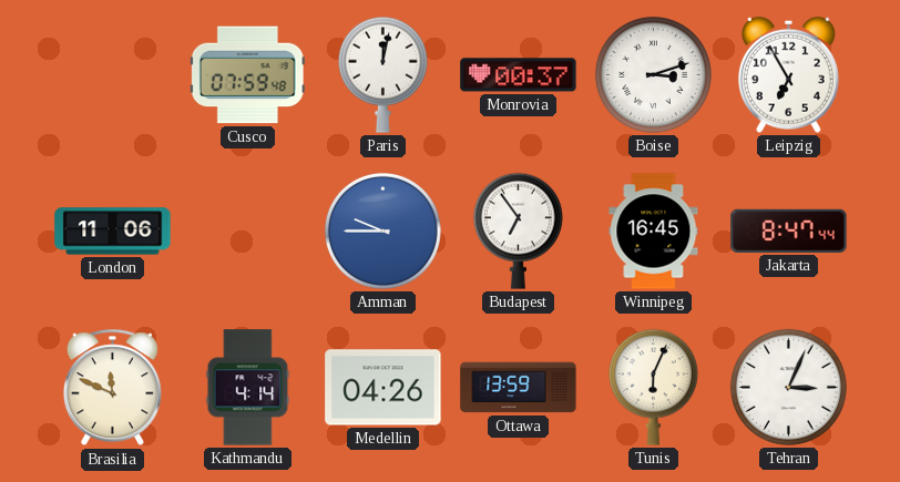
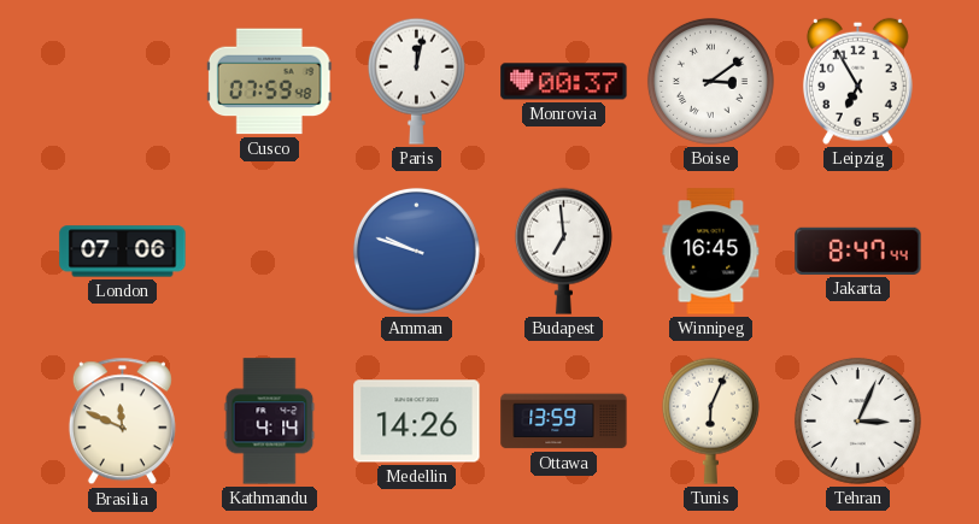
Boise: 3:12 -> 3:09 (710, 81)
London: 11:06 -> 07:06 (123, 252)
Amman: 9:45 -> 9:48 (416, 251)
Budapest: 6:54 -> 6:59 (563, 251)
Medellin: 04:26 -> 14:26 (417, 422)
